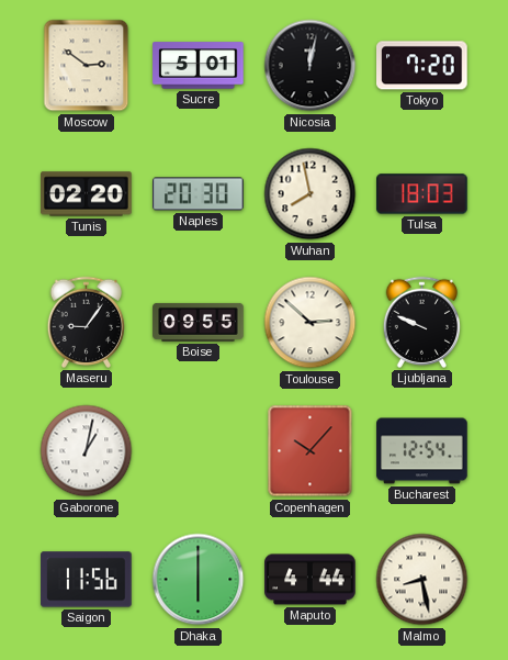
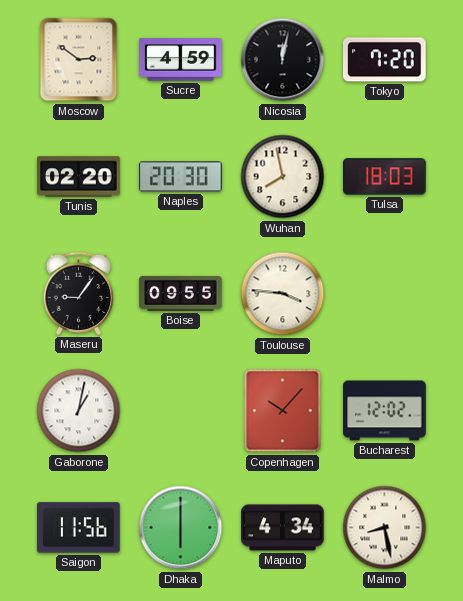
Sucre: 5:01 -> 4:59 (181, 60)
Toulouse: 2:52 -> 3:46 (283, 294)
Ljubljana: 9:49 -> none (421, 322)
Bucharest: 12:54 -> 12:02 (385, 411)
Maputo: 4:44 -> 4:34 (283, 528)
